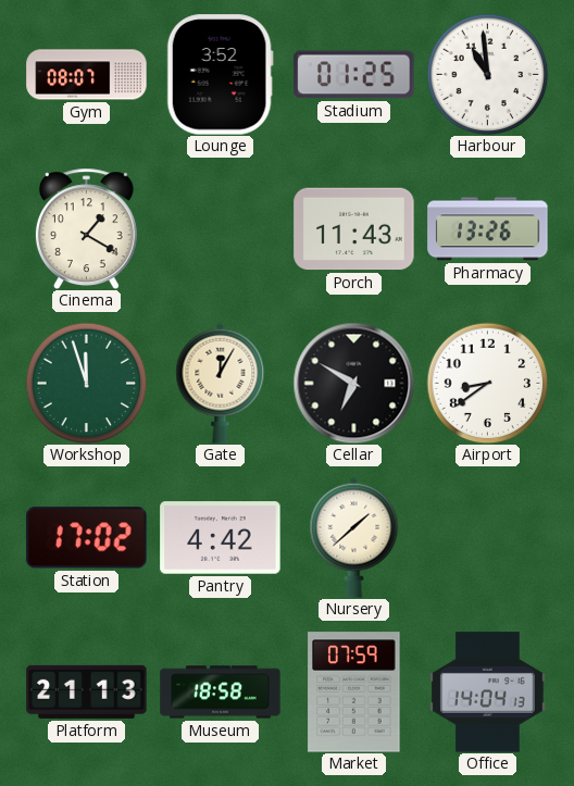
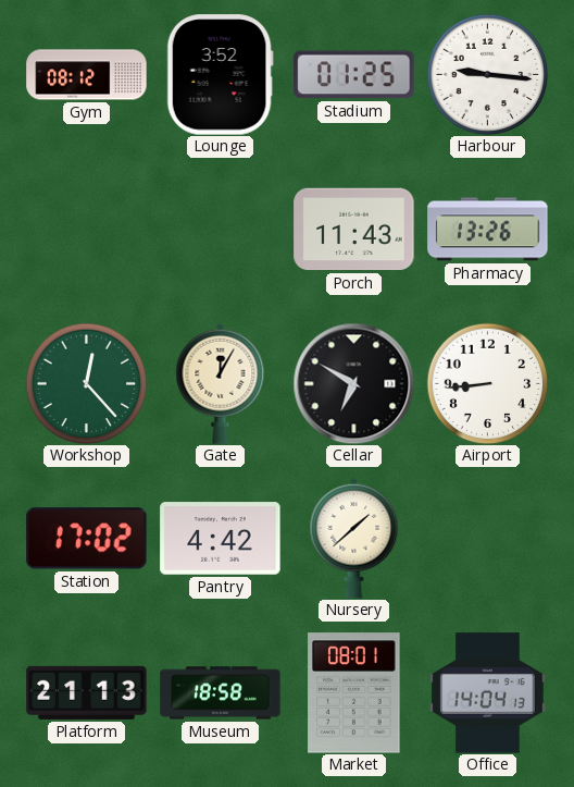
Gym: 08:07 -> 08:12 (87, 75)
Harbour: 10:59 -> 9:16 (487, 74)
Cinema: 1:20 -> none (86, 228)
Workshop: 11:57 -> 12:23 (86, 383)
Airport: 8:39 -> 8:44 (487, 383)
Market: 07:59 -> 08:01 (354, 693)
